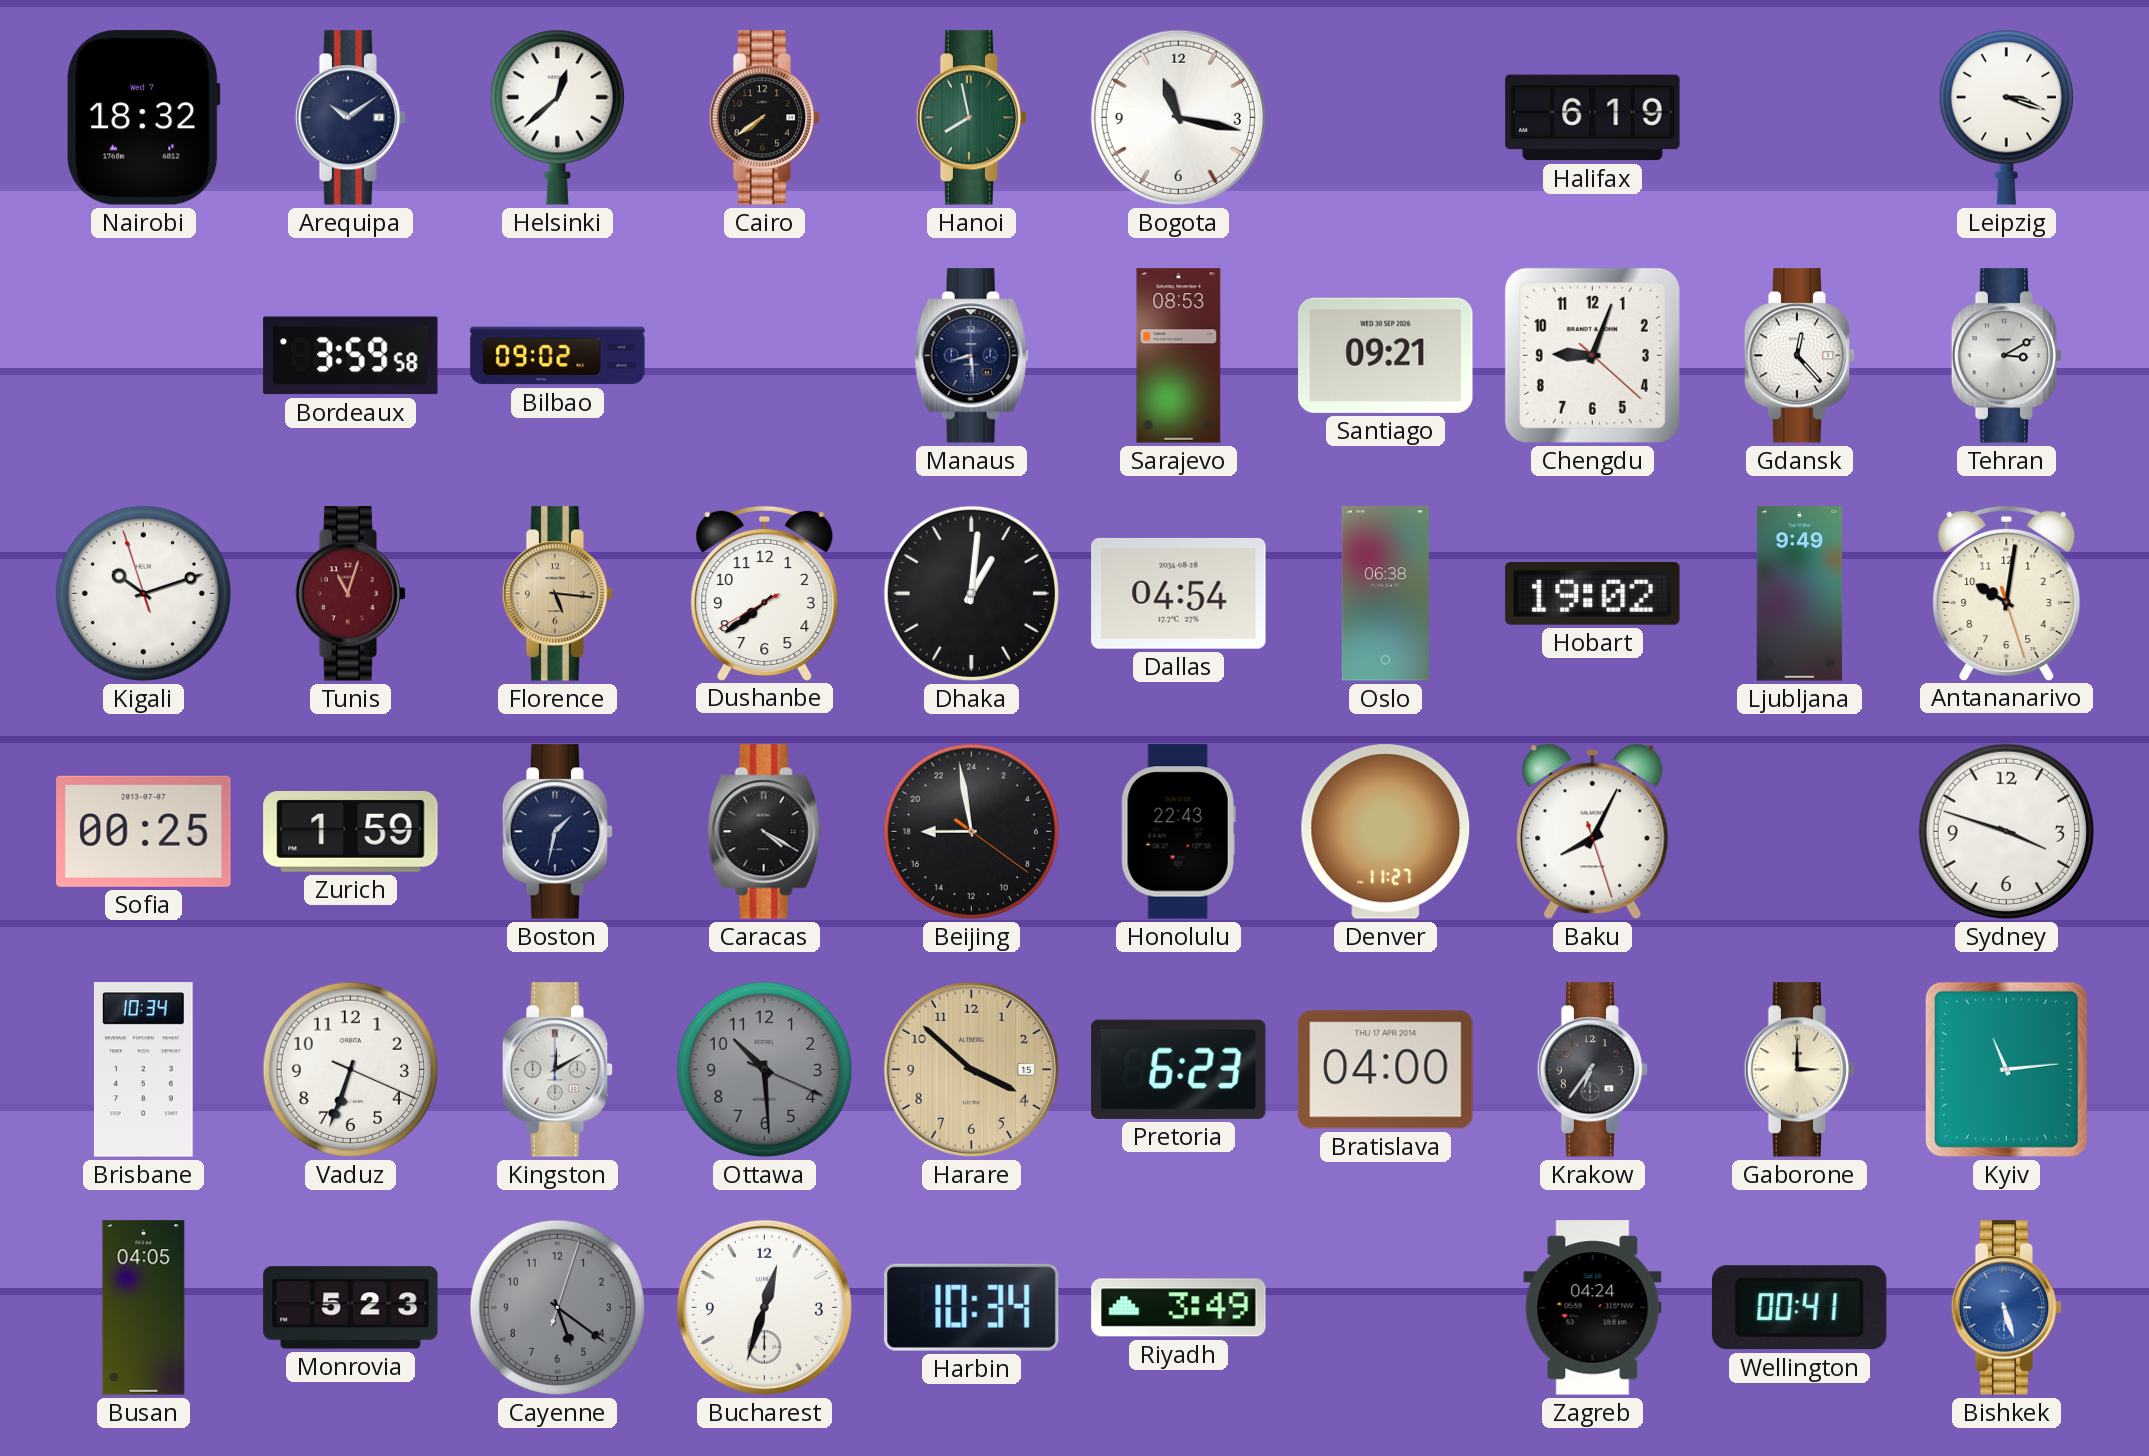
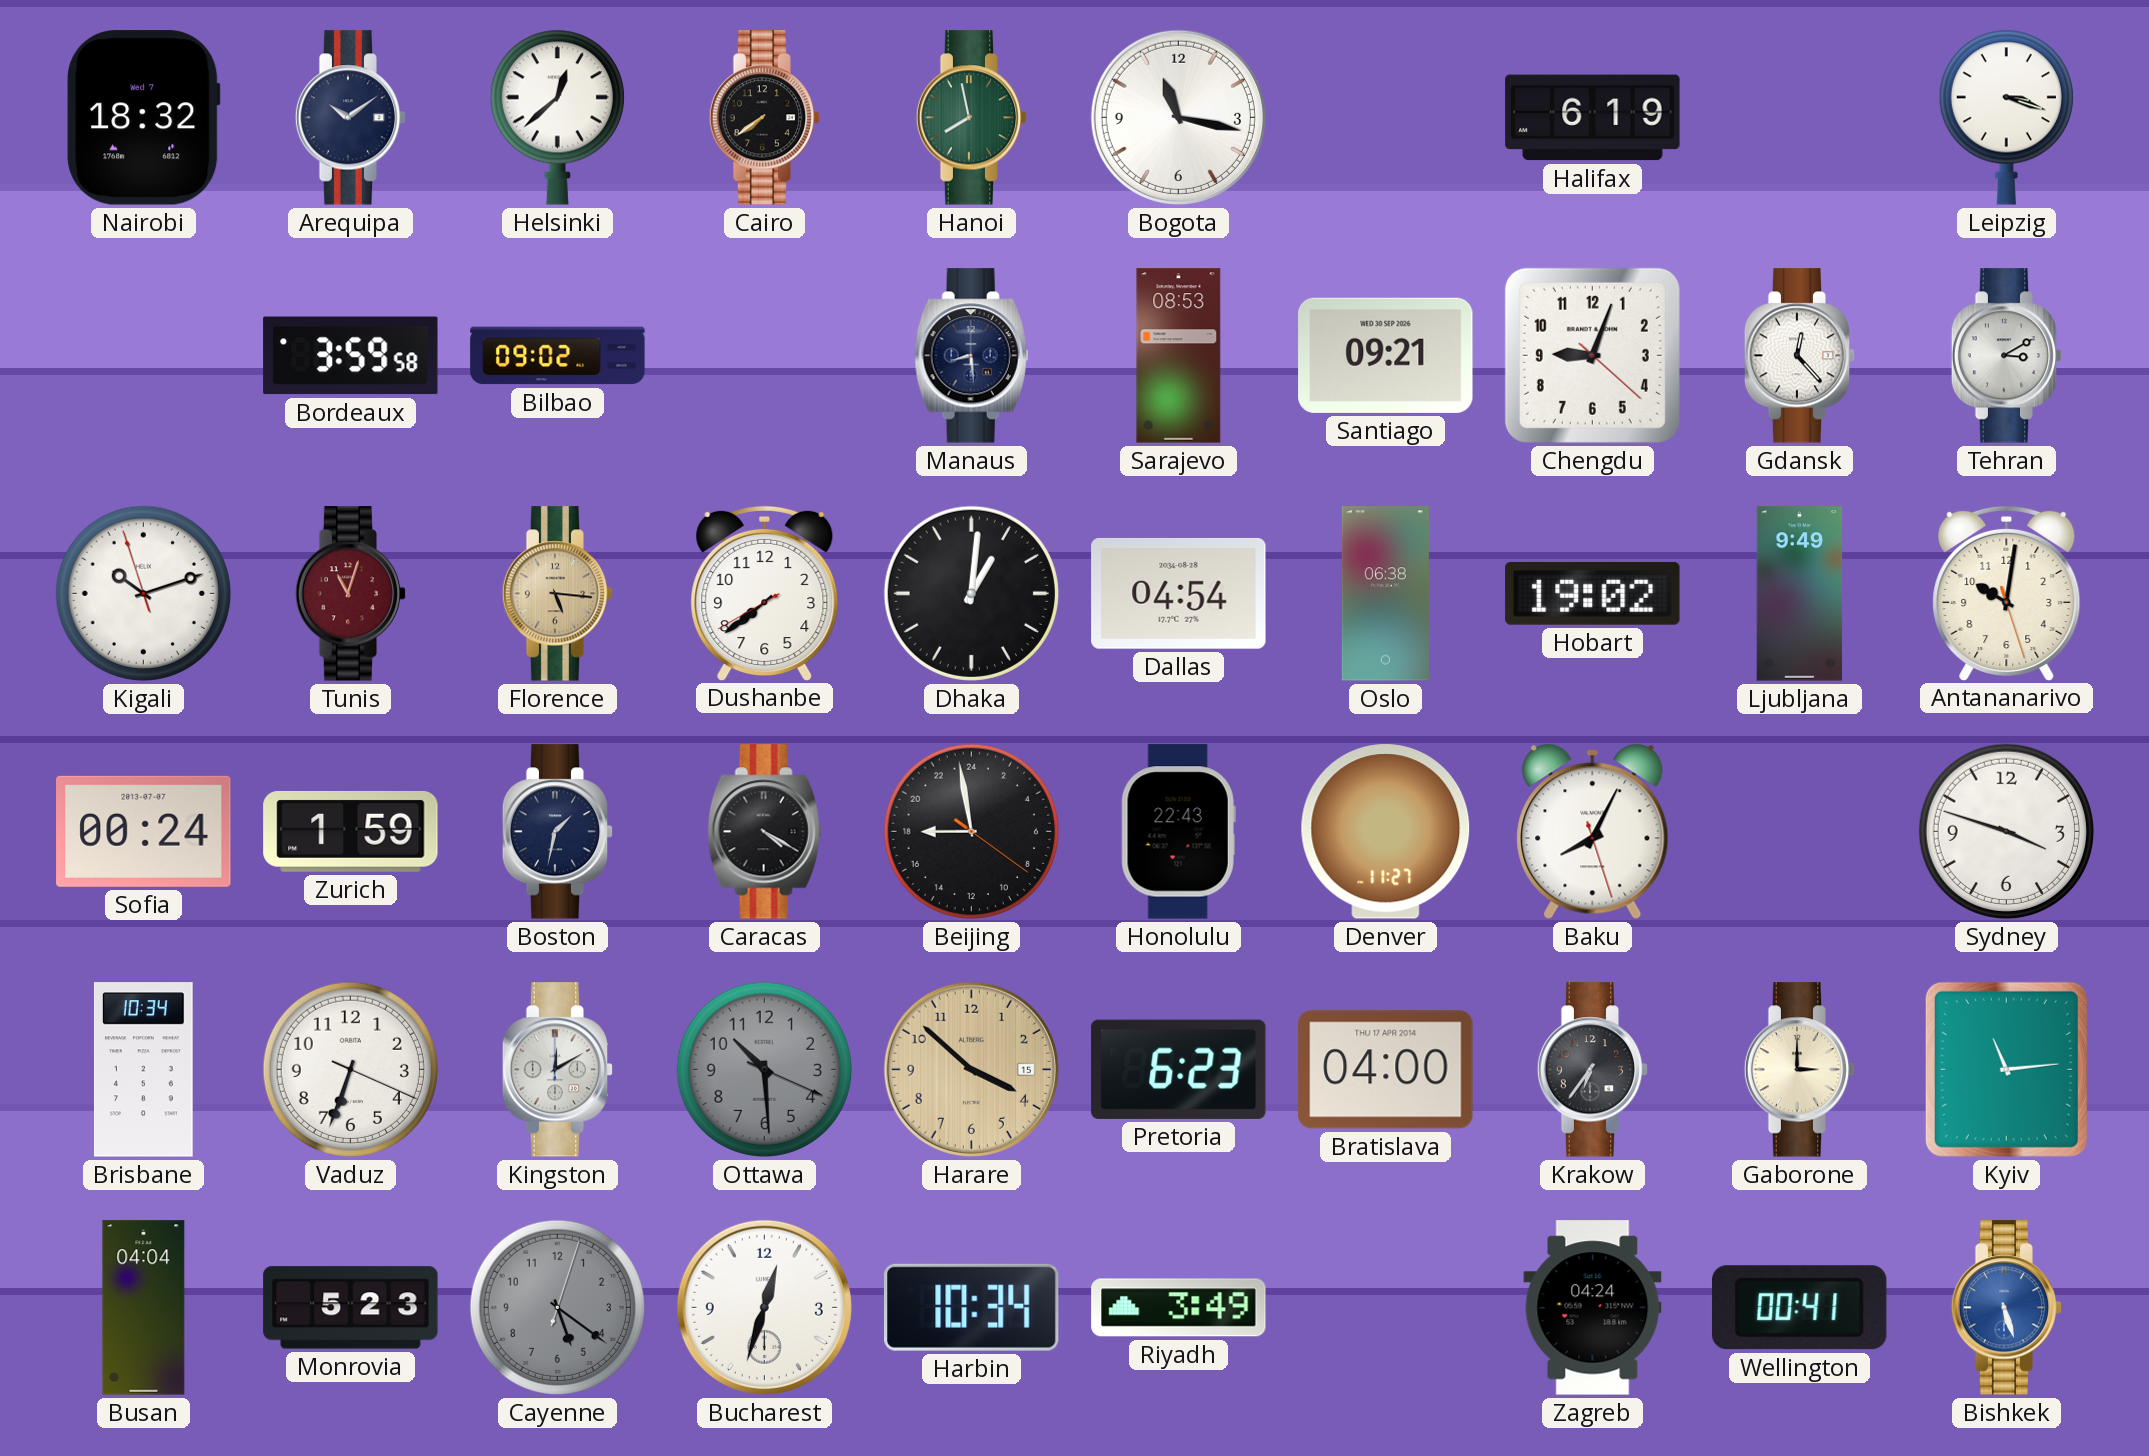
Sofia: 00:25 -> 00:24 (144, 831)
Busan: 04:05 -> 04:04 (144, 1308)
